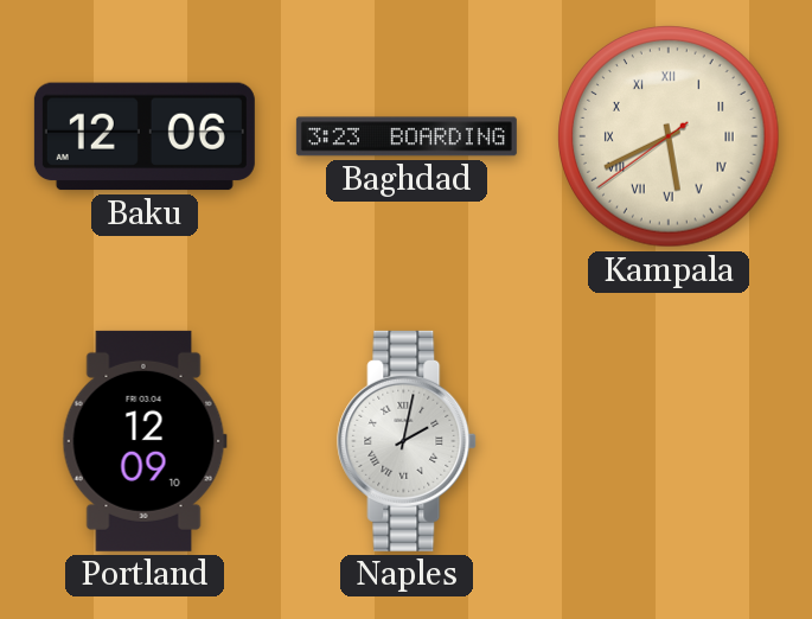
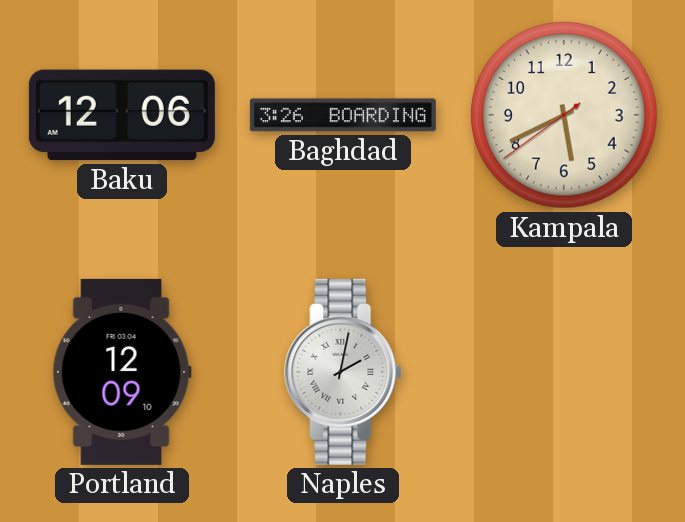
Baghdad: 3:23 -> 3:26 (343, 115)
Kampala numerals: Roman -> Arabic (564, 115)
